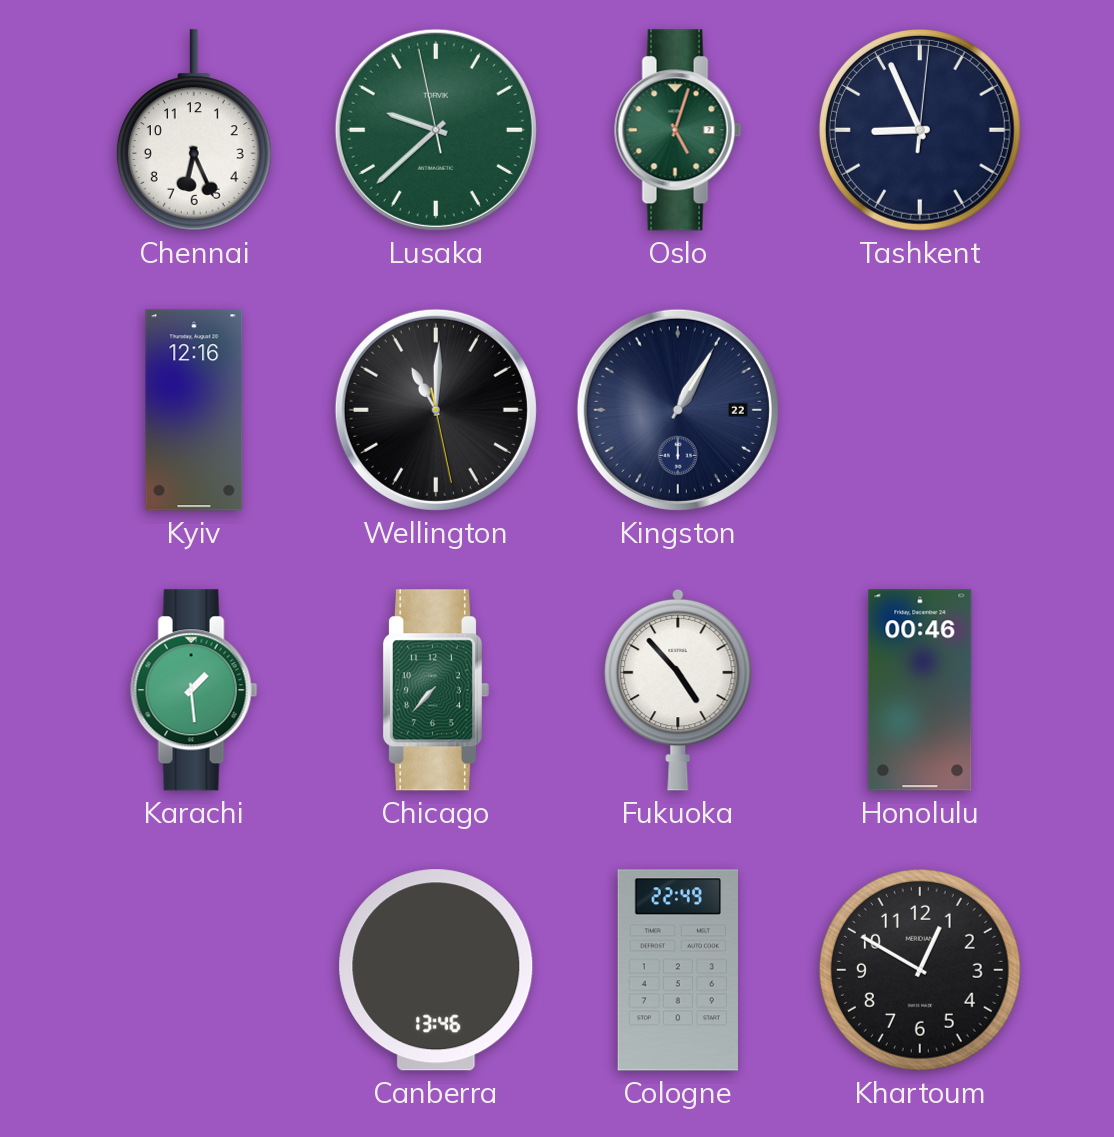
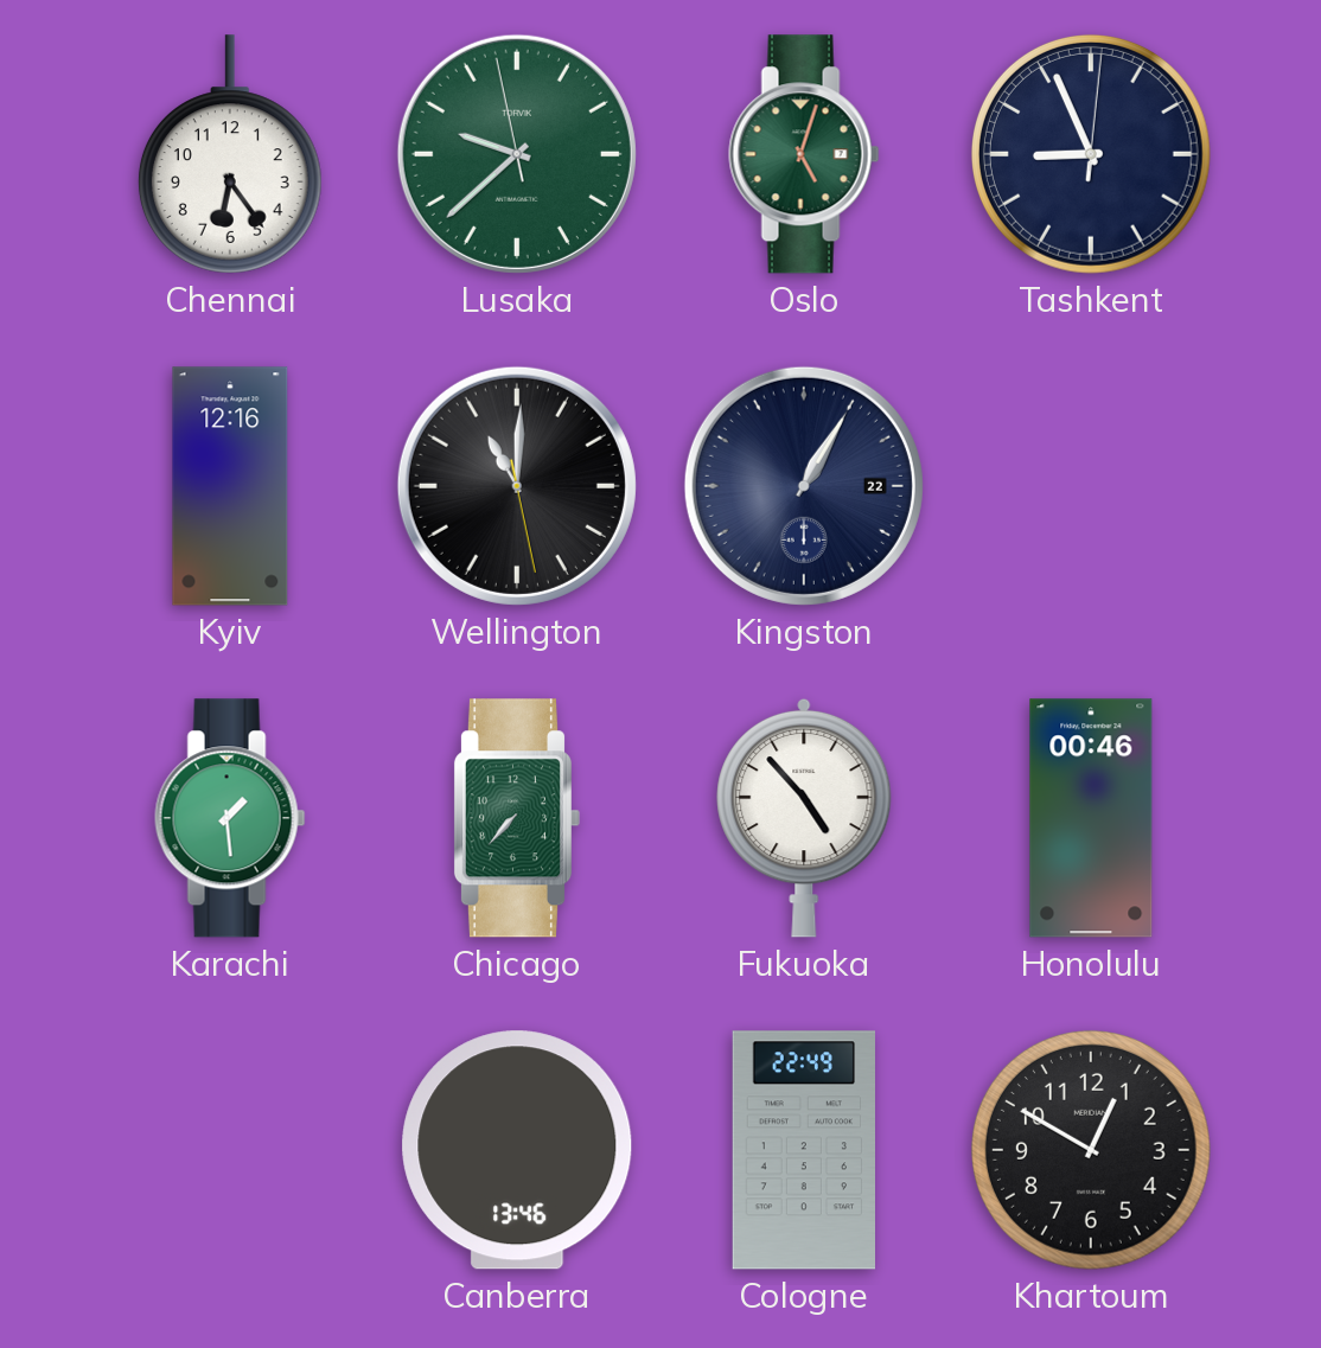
Chennai: 6:26 -> 6:24 (230, 154)
